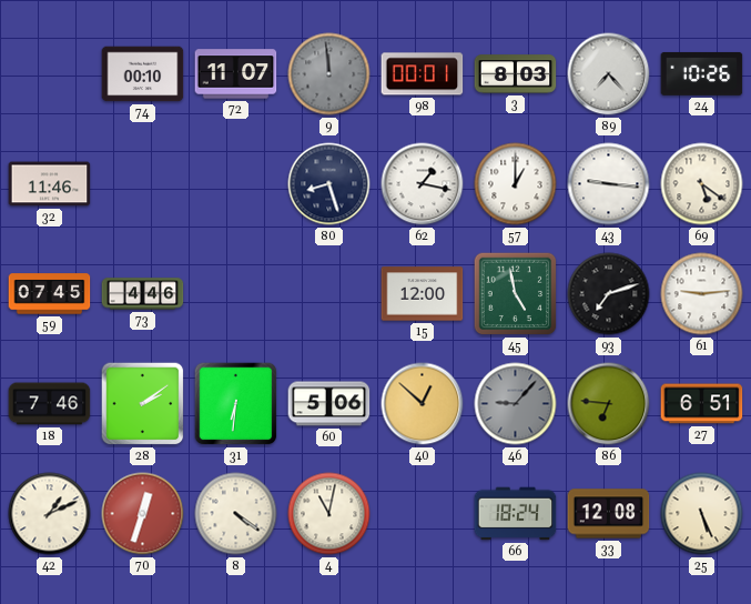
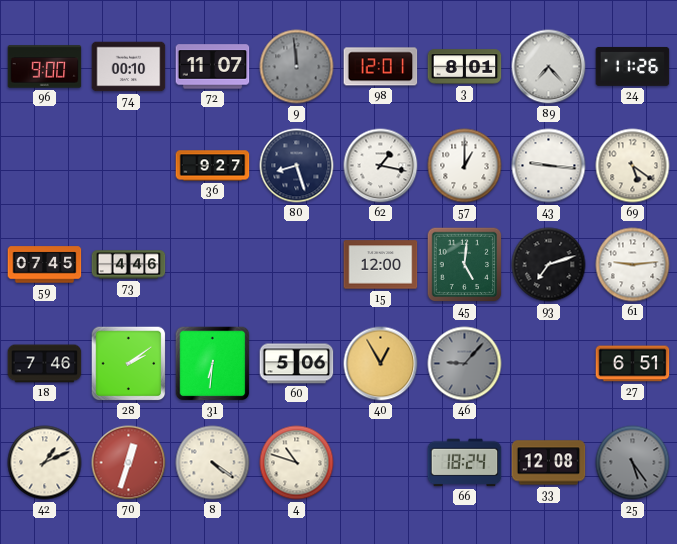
96: none -> 9:00 (45, 67)
98: 00:01 -> 12:01 (381, 67)
3: 8:03 -> 8:01 (465, 67)
24: 10:26 -> 11:26 (633, 66)
32: 11:46 -> none (50, 184)
36: none -> 9:27 (213, 166)
45: 4:58 -> 5:01 (465, 265)
40: 12:52 -> 12:55 (381, 364)
86: 6:46 -> none (609, 404)
4: 11:02 -> 10:48 (297, 463)
25: 5:26 -> 5:24 (633, 463)
25 dial: cream -> grey (633, 463)
